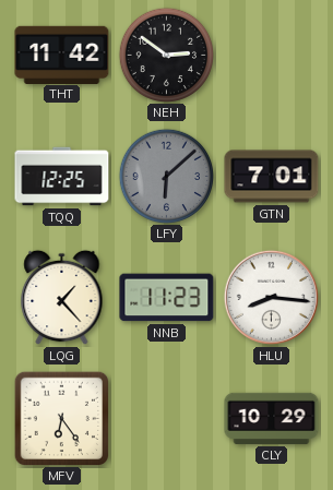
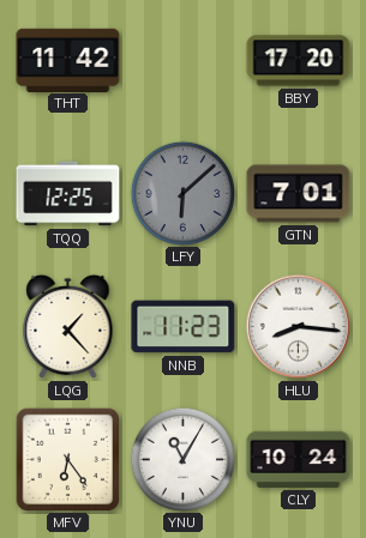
NEH: 2:51 -> none (166, 55)
BBY: none -> 17:20 (299, 61)
YNU: none -> 11:05 (182, 459)
CLY: 10:29 -> 10:24 (299, 459)
